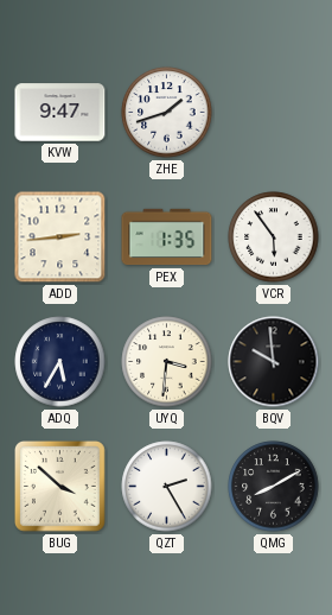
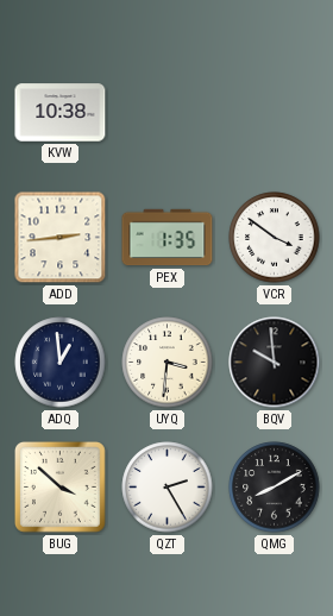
KVW: 9:47 -> 10:38 (61, 113)
ZHE: 1:42 -> none (167, 113)
VCR: 5:54 -> 3:51 (275, 238)
ADQ: 5:35 -> 12:59 (61, 363)
